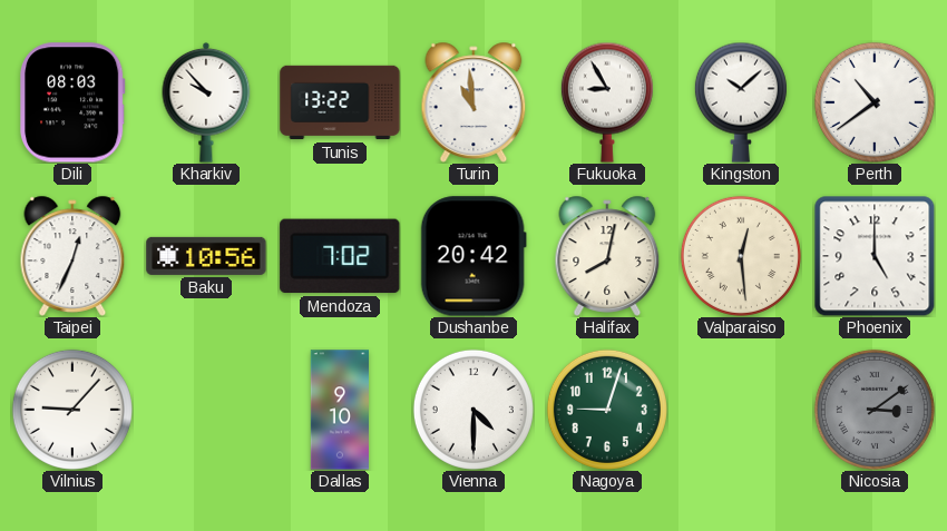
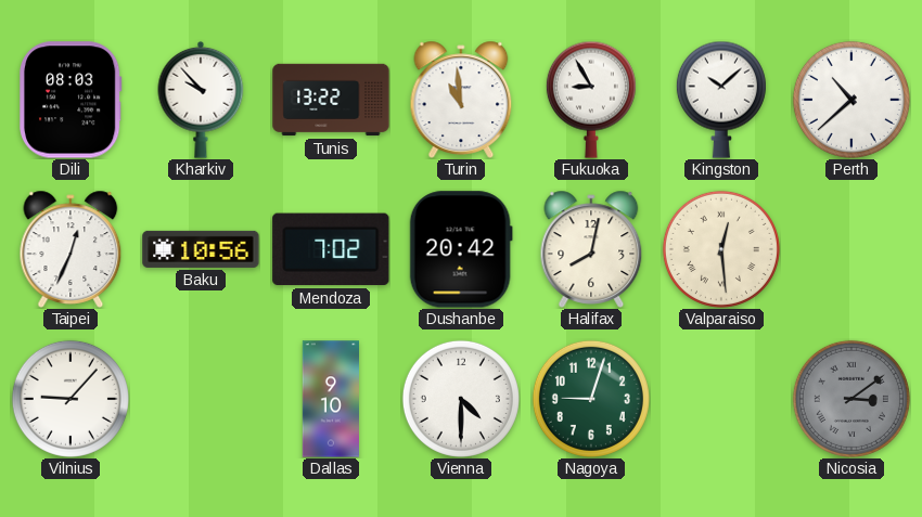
Perth: 10:39 -> 10:38 (851, 100)
Phoenix: 5:00 -> none (875, 256)
